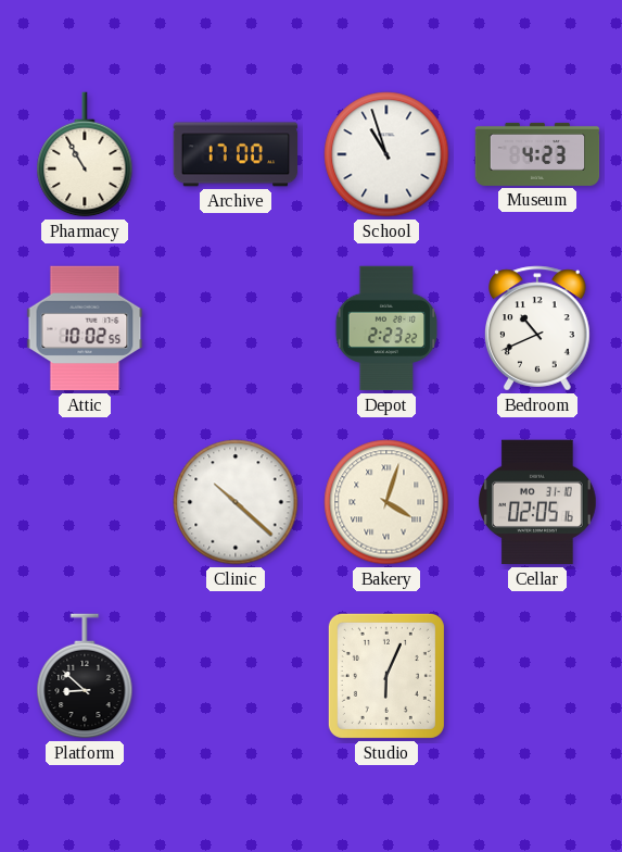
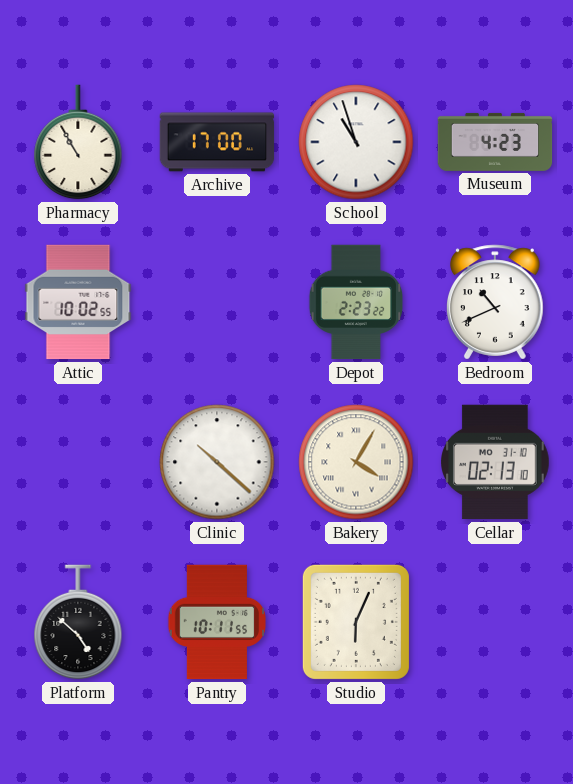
Bakery: 4:03 -> 4:05 (356, 462)
Cellar: 02:05 -> 02:13 (496, 462)
Platform: 8:52 -> 4:52 (78, 622)
Pantry: none -> 10:11 (217, 622)
